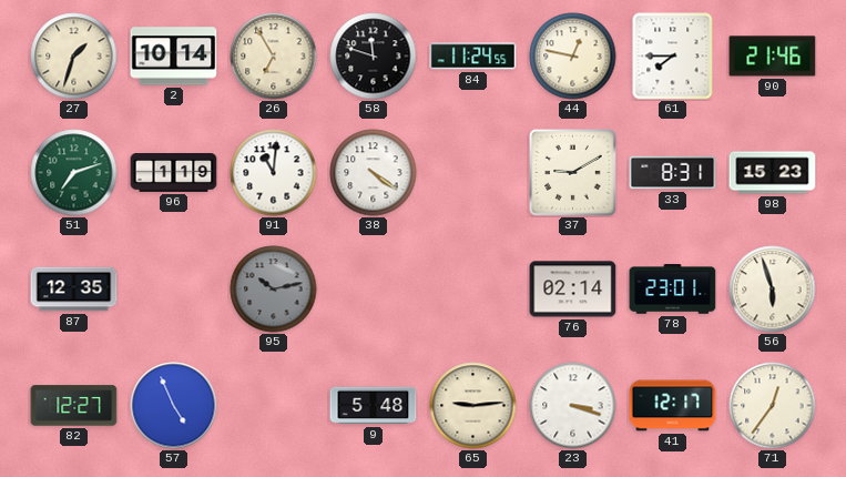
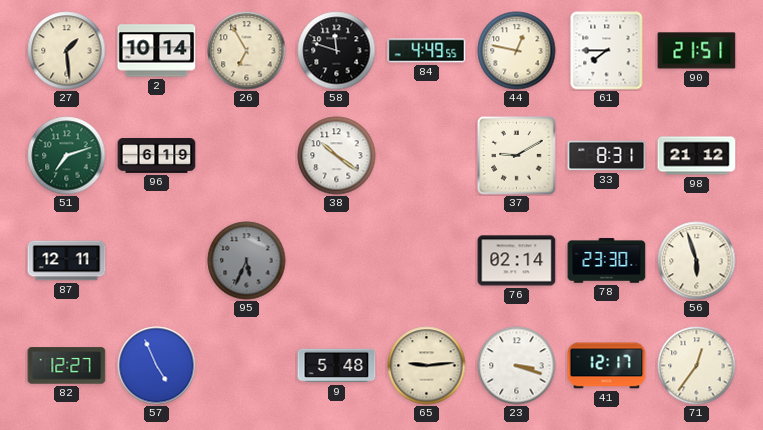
27: 1:33 -> 1:29 (67, 51)
84: 11:24 -> 4:49 (427, 51)
90: 21:46 -> 21:51 (697, 51)
96: 1:19 -> 6:19 (157, 156)
91: 11:01 -> none (274, 173)
38: 4:21 -> 10:21 (337, 156)
98: 15:23 -> 21:12 (697, 156)
87: 12:35 -> 12:11 (67, 261)
95: 10:13 -> 5:34 (247, 261)
78: 23:01 -> 23:30 (607, 261)
